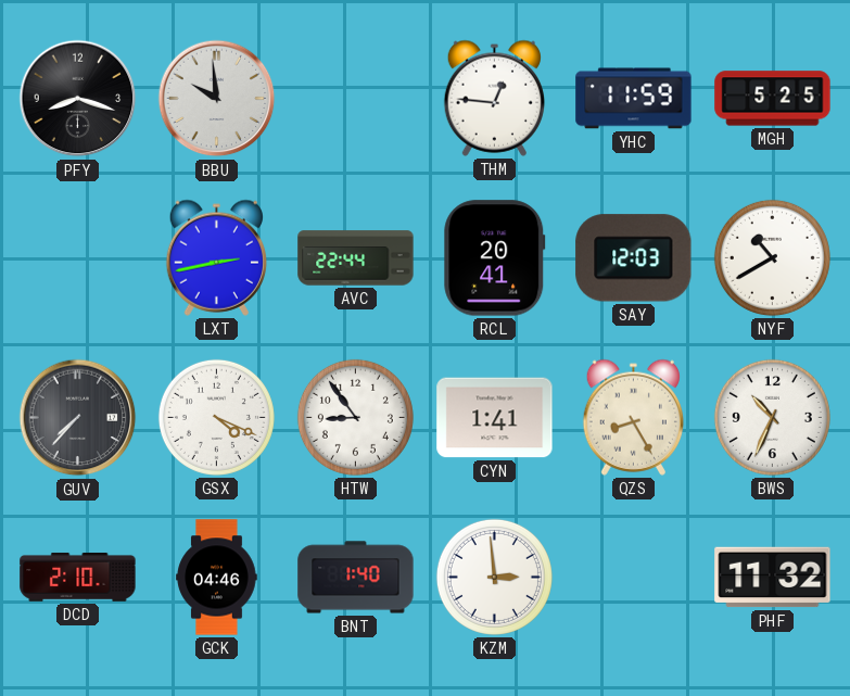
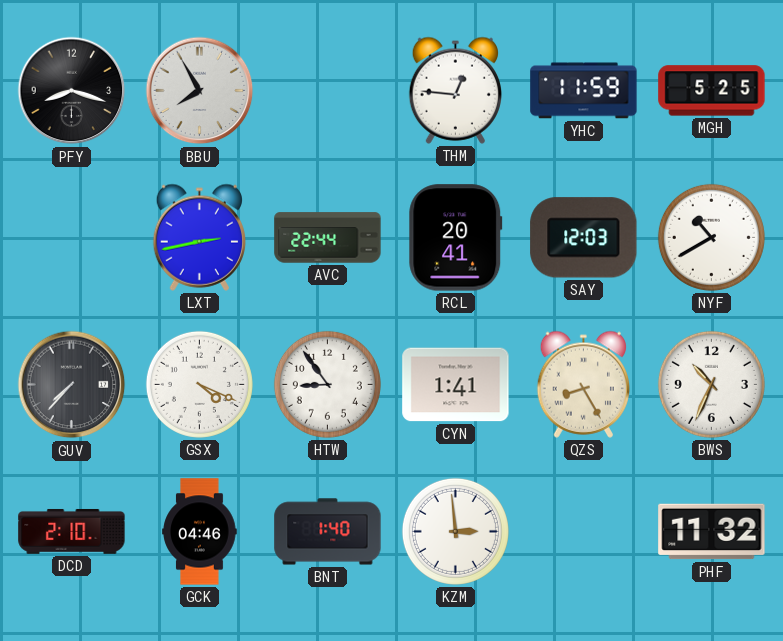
BBU: 9:59 -> 7:55 (200, 91)
